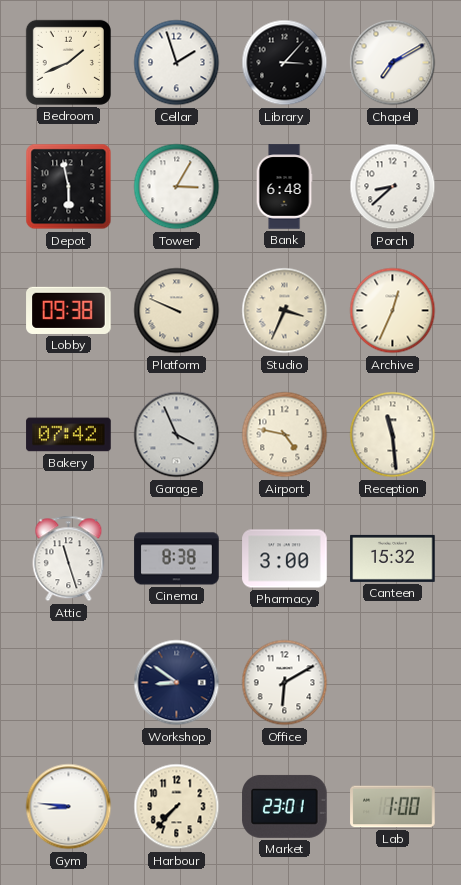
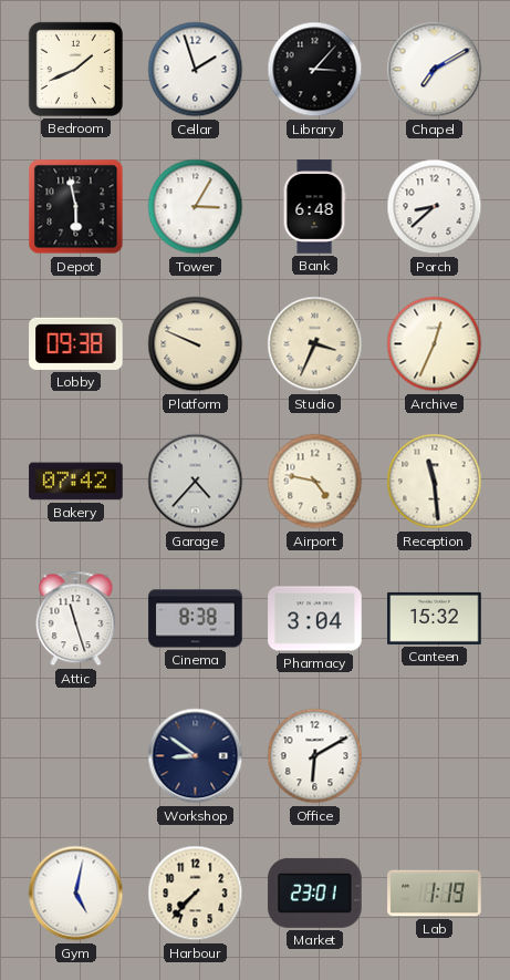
Garage: 3:56 -> 4:37 (196, 482)
Pharmacy: 3:00 -> 3:04 (315, 619)
Gym: 8:46 -> 5:02 (76, 894)
Lab: 1:00 -> 1:19 (435, 894)
